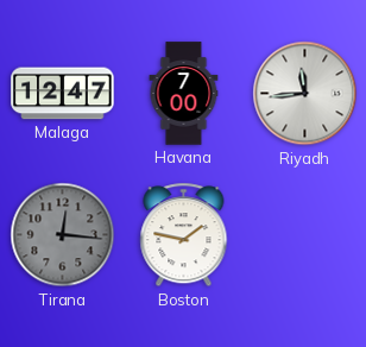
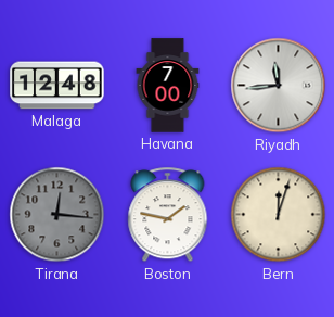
Malaga: 12:47 -> 12:48 (57, 86)
Bern: none -> 12:03 (279, 215)
